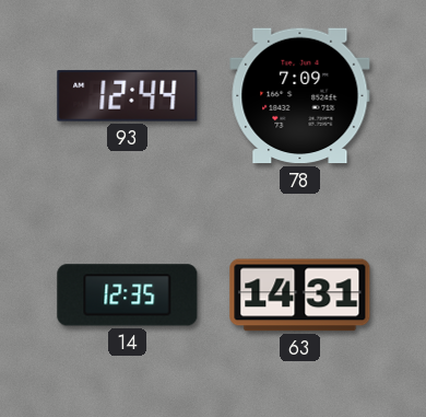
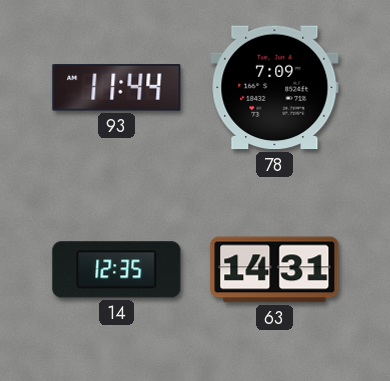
93: 12:44 -> 11:44 (117, 88)
